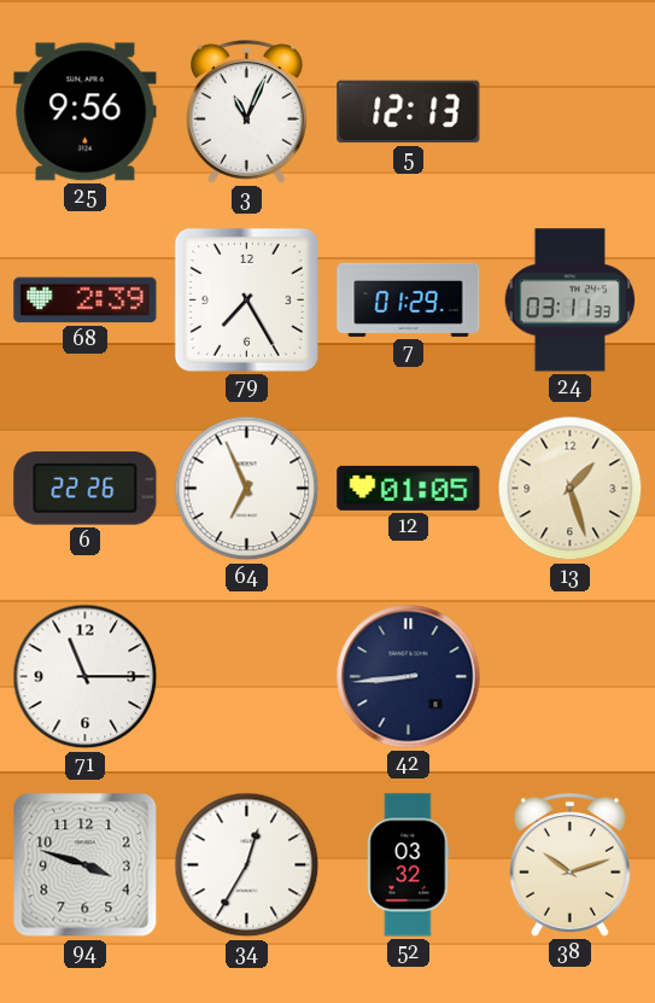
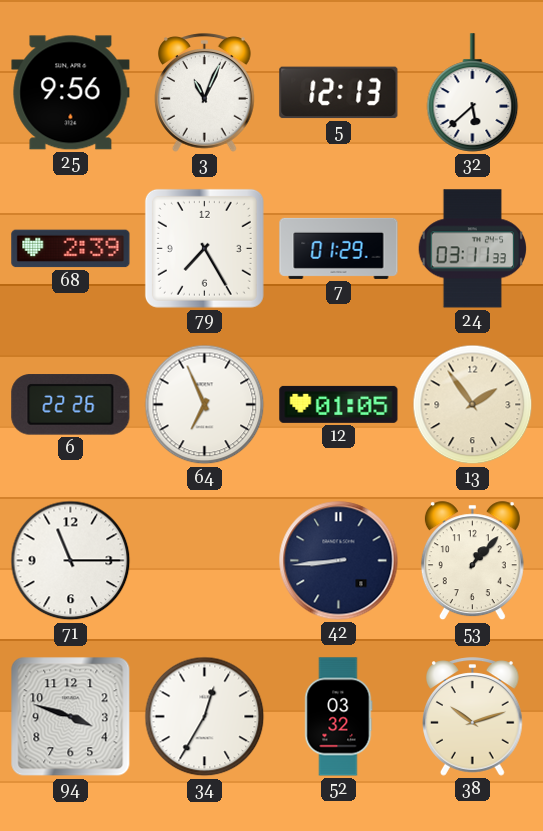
32: none -> 5:38 (473, 93)
13: 1:27 -> 1:54 (473, 405)
53: none -> 1:07 (472, 561)
